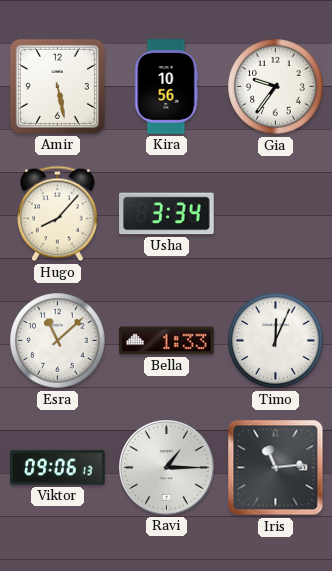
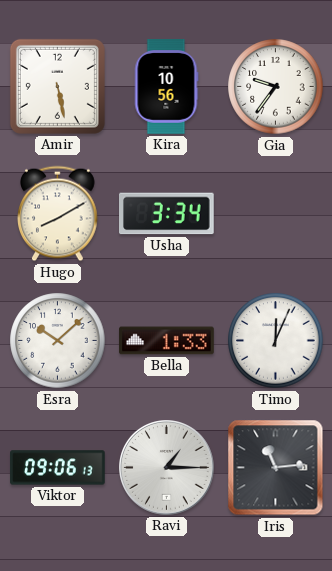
Hugo: 8:07 -> 8:10 (58, 214)
Esra: 11:08 -> 10:08 (58, 341)
